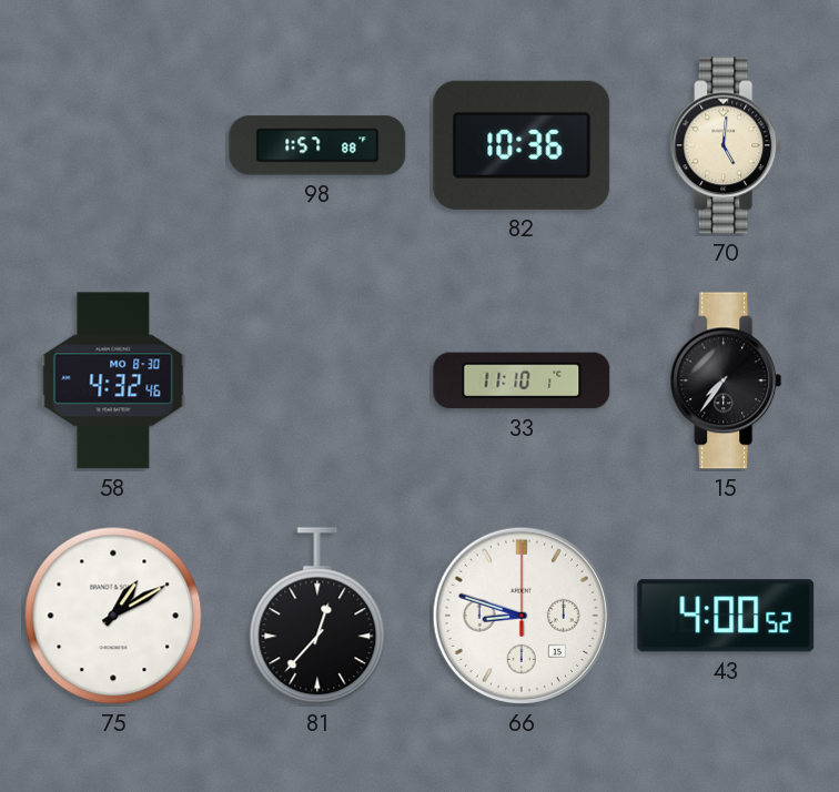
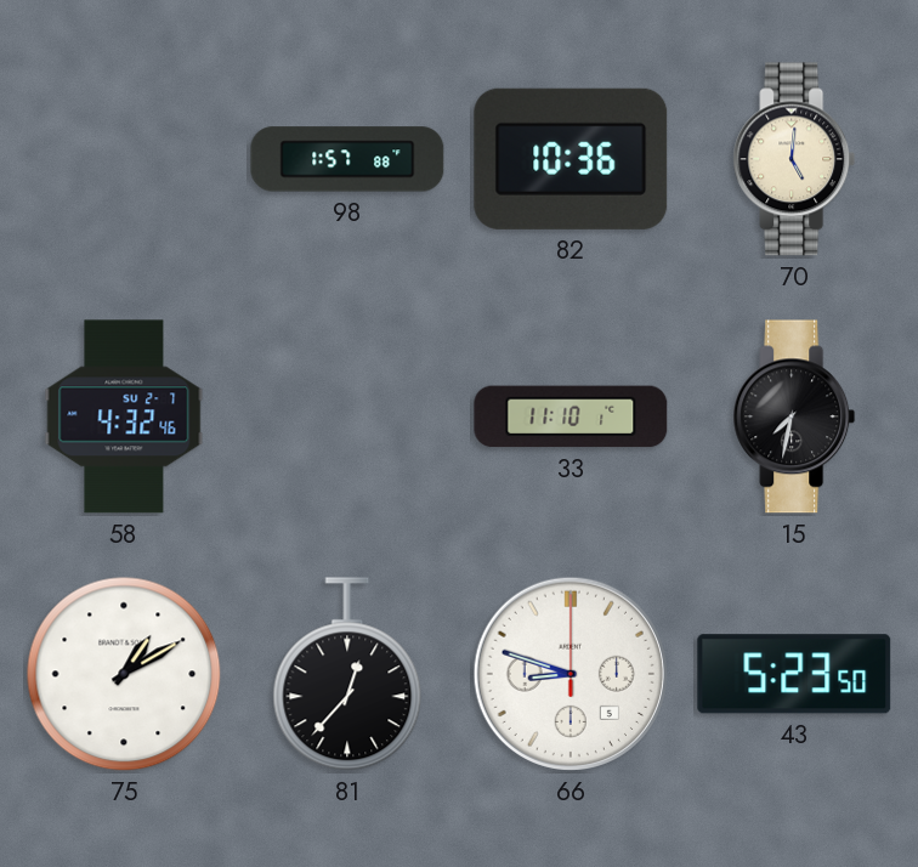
58 date: MO 8-30 -> SU 2-7 (124, 416)
15: 7:36 -> 7:32 (794, 416)
66 date: 15 -> 5 (571, 674)
43: 4:00 -> 5:23 (794, 674)
